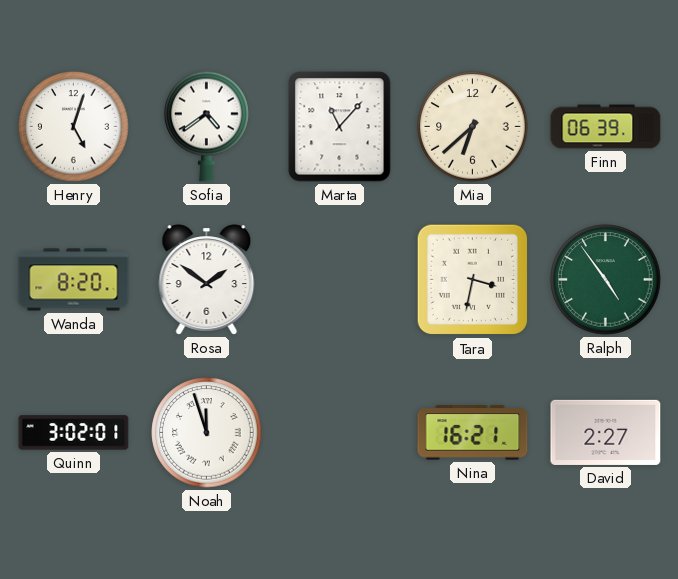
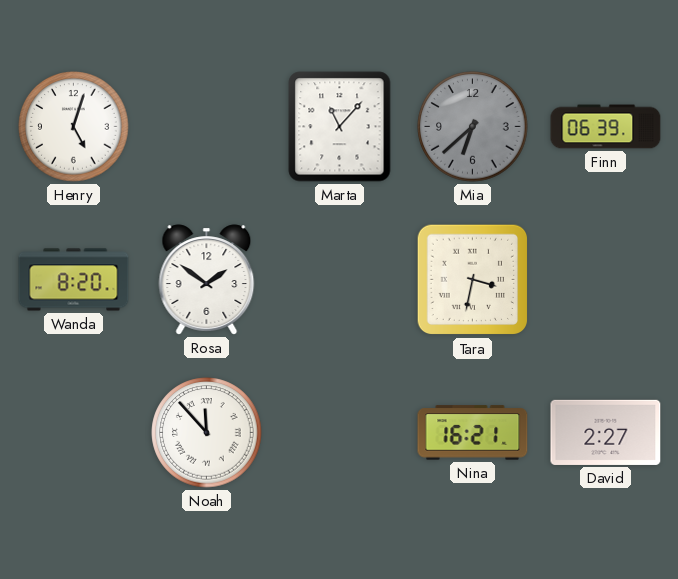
Sofia: 4:39 -> none (207, 126)
Mia dial: cream -> grey (473, 127)
Ralph: 4:54 -> none (606, 280)
Quinn: 3:02 -> none (74, 433)
Noah: 11:57 -> 11:53 (207, 433)
